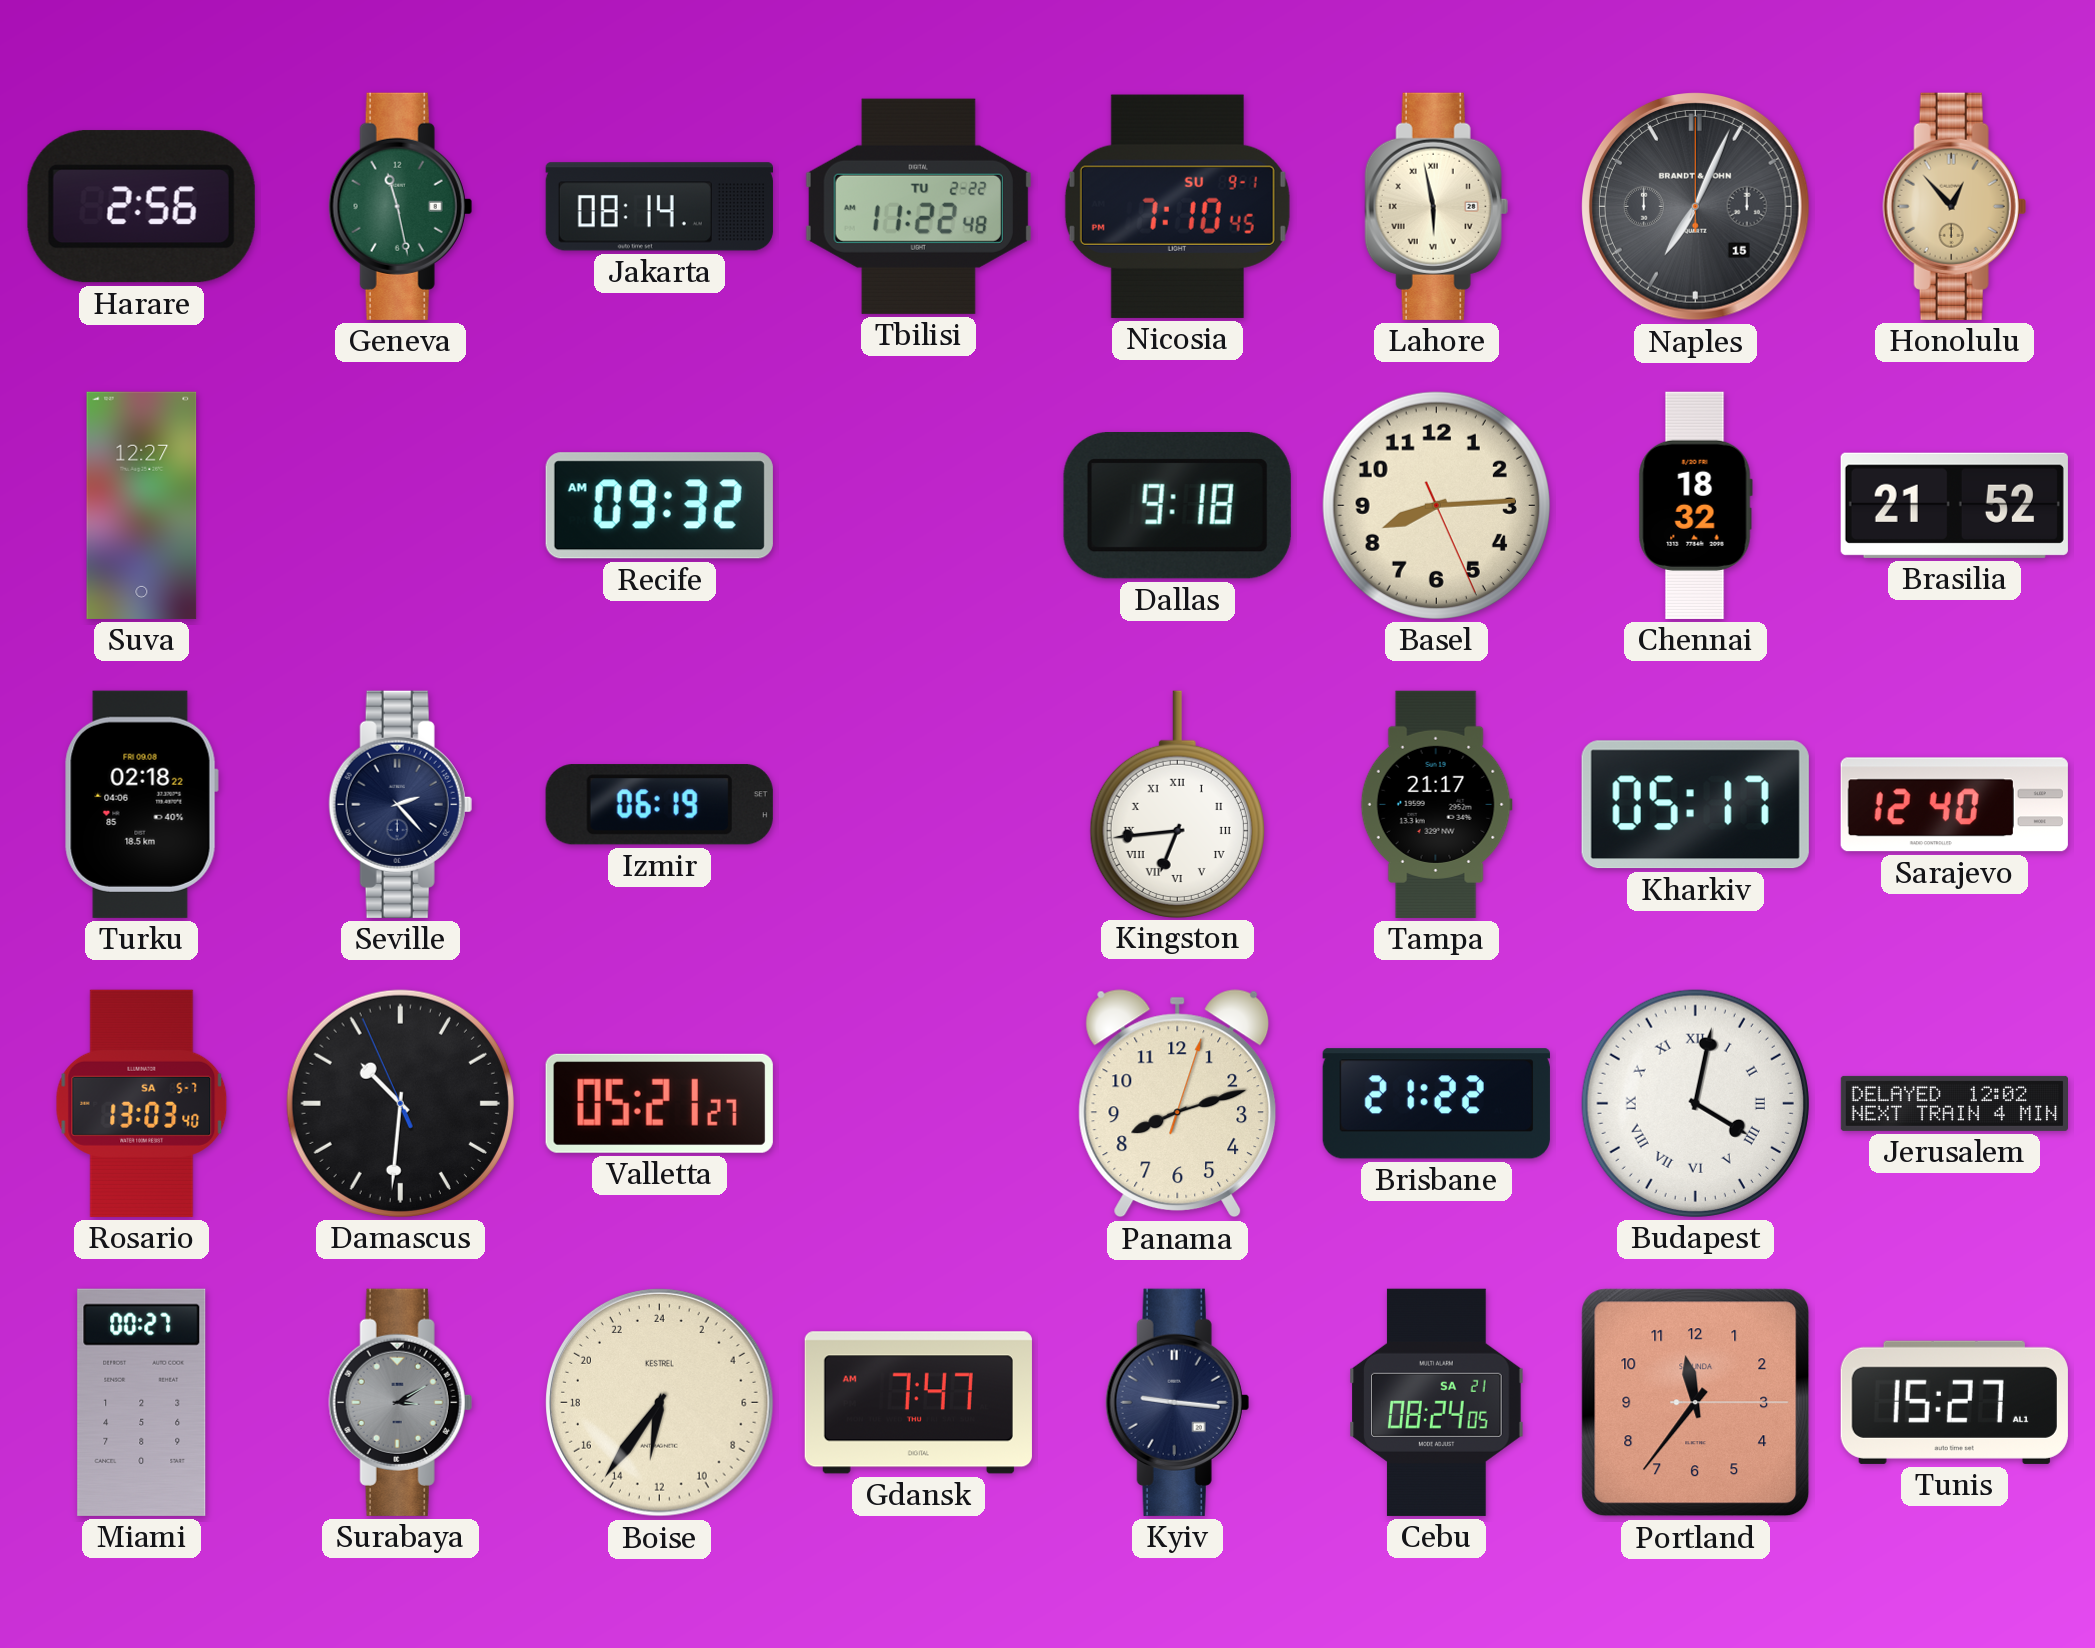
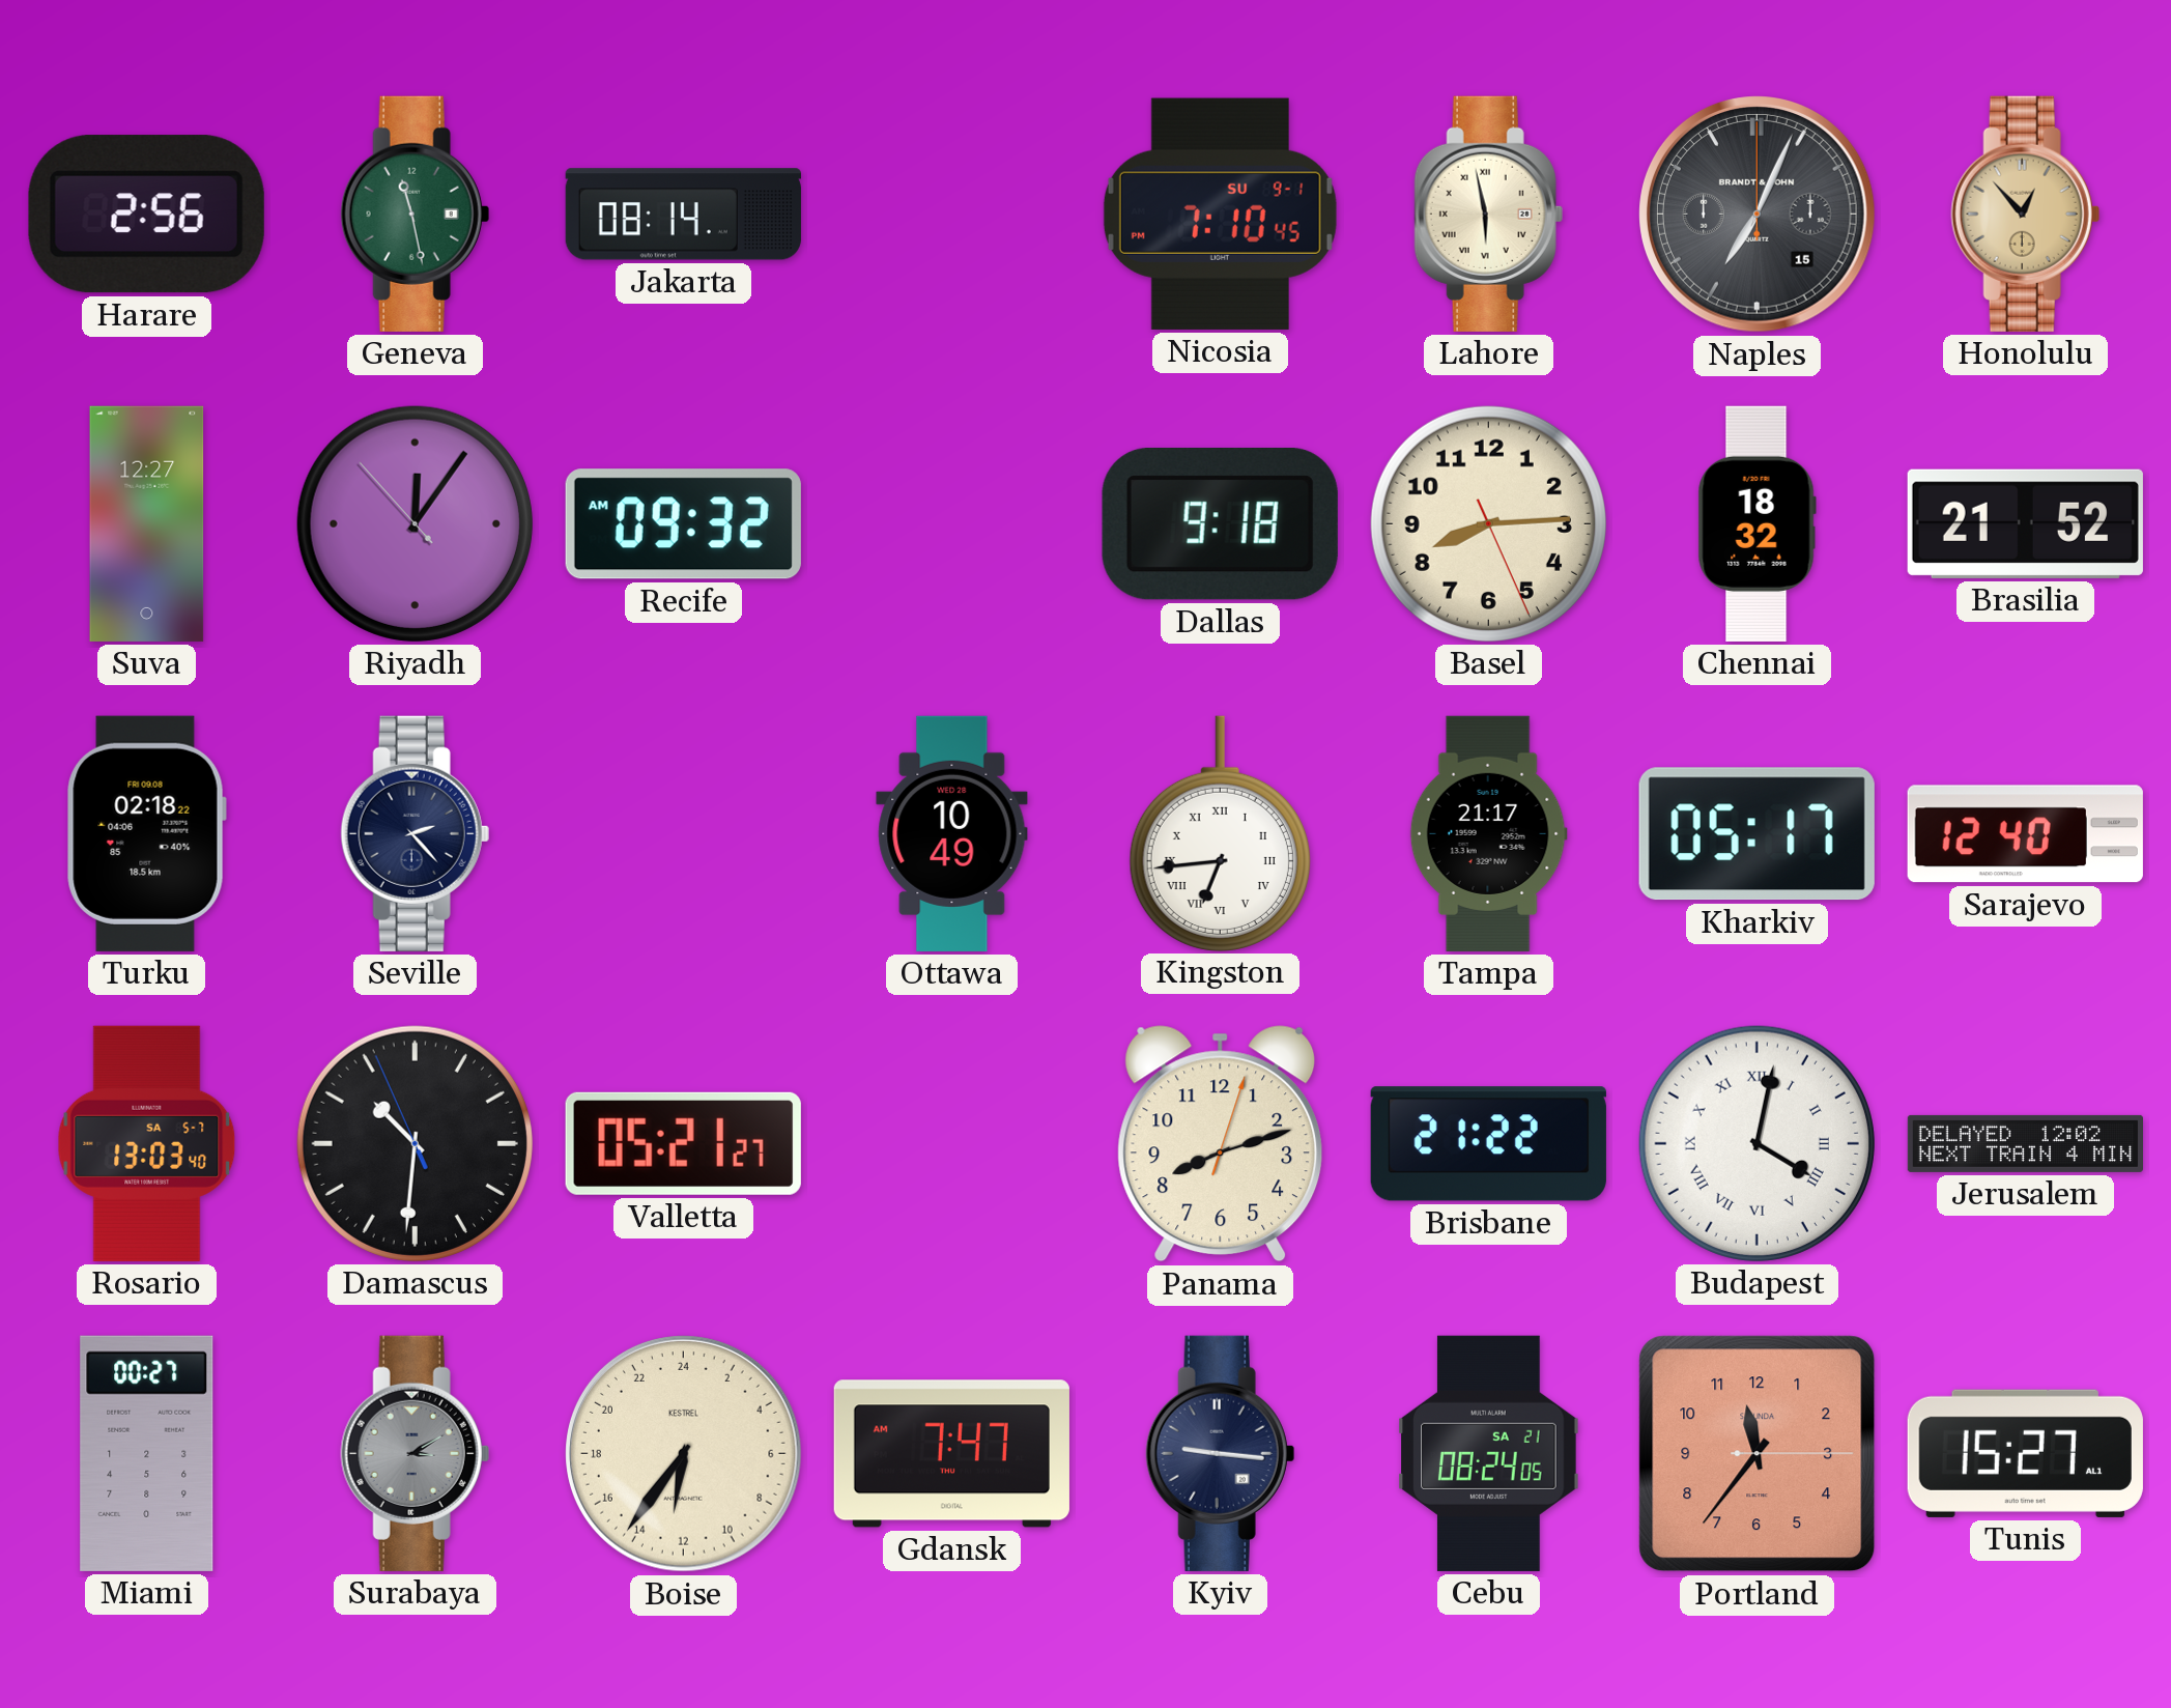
Tbilisi: 11:22 -> none (918, 206)
Riyadh: none -> 12:05 (415, 523)
Izmir: 06:19 -> none (659, 805)
Ottawa: none -> 10:49 (952, 833)
